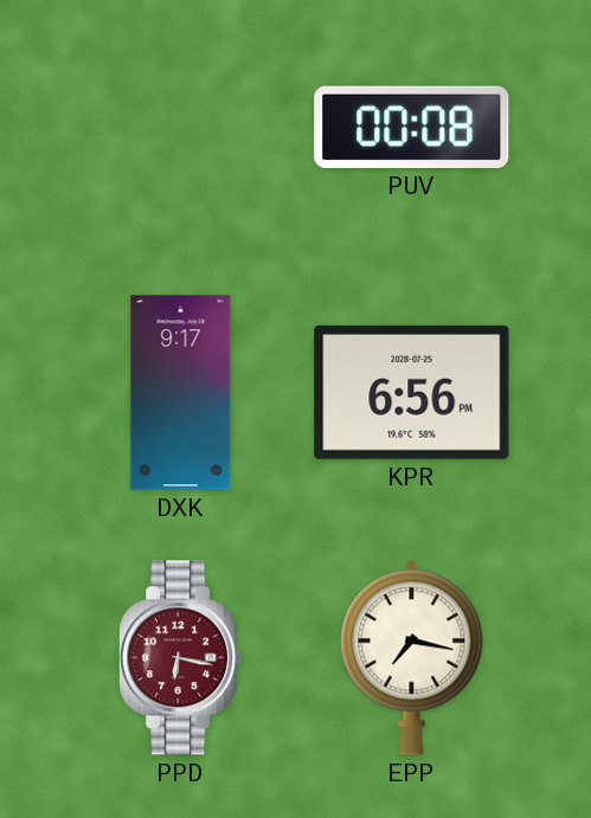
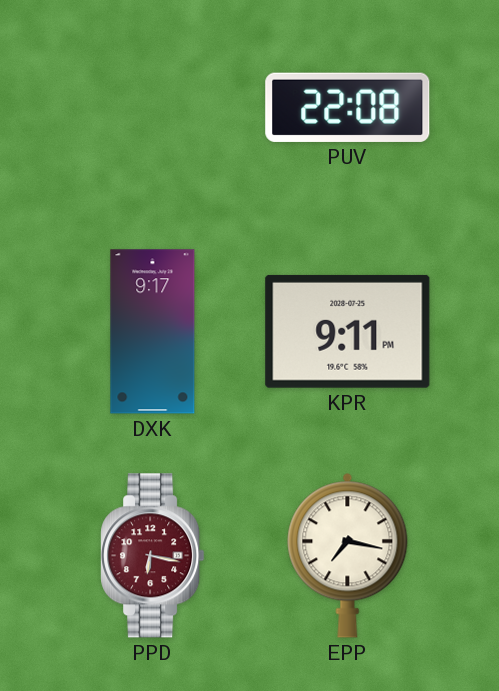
PUV: 00:08 -> 22:08 (348, 107)
KPR: 6:56 -> 9:11 (348, 331)
